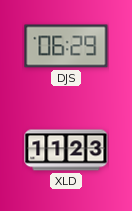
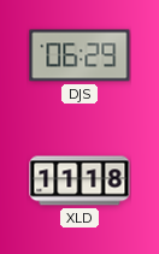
XLD: 11:23 -> 11:18 (79, 181)
